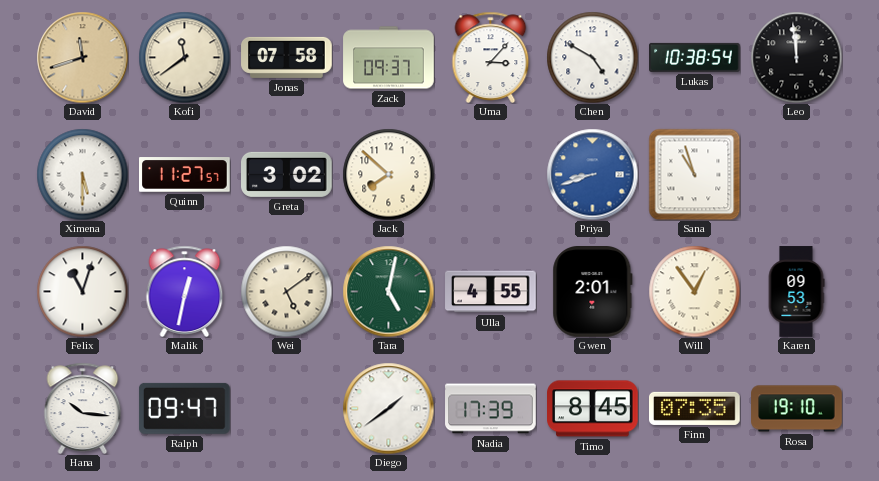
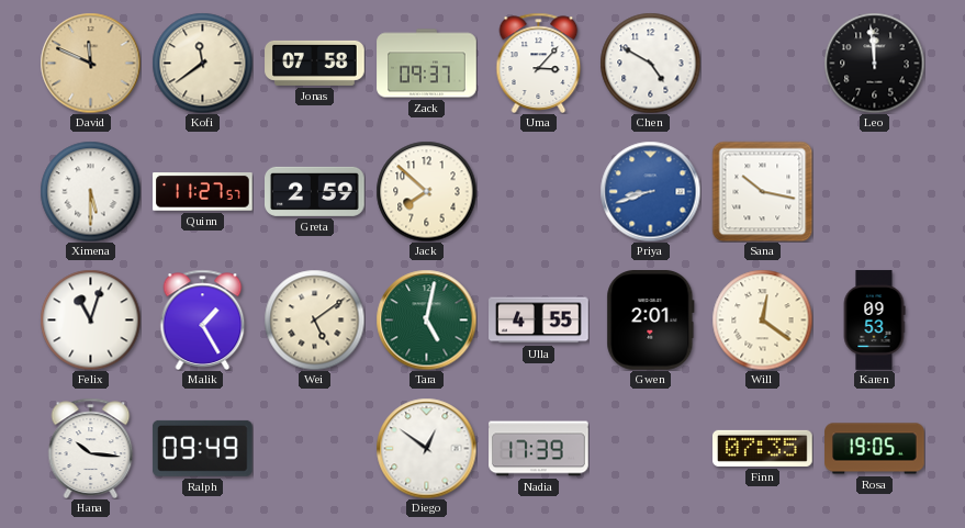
David: 11:42 -> 11:49 (90, 63)
Lukas: 10:38 -> none (695, 57)
Greta: 3:02 -> 2:59 (315, 191)
Sana: 10:57 -> 10:17 (762, 191)
Malik: 12:32 -> 1:25 (203, 319)
Will: 12:54 -> 12:21 (762, 319)
Ralph: 09:47 -> 09:49 (202, 448)
Diego: 1:39 -> 12:51 (426, 448)
Timo: 8:45 -> none (593, 409)
Rosa: 19:10 -> 19:05 (875, 449)
